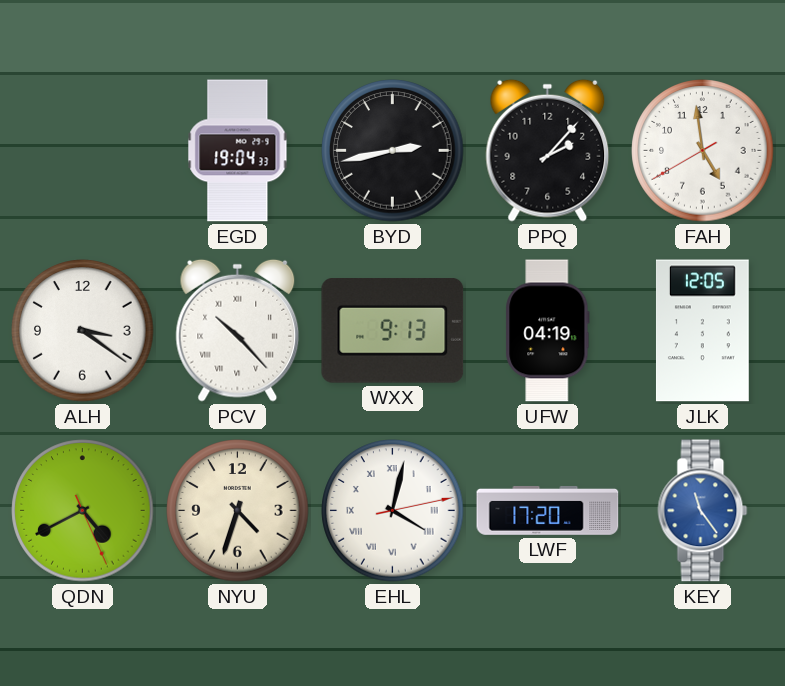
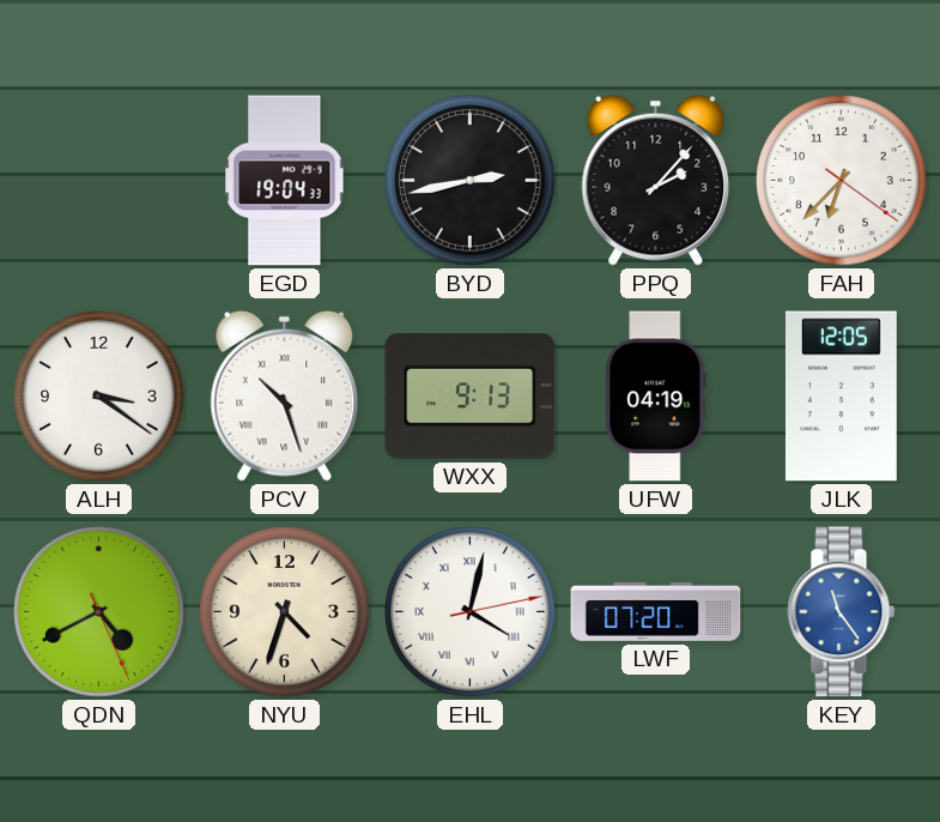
FAH: 4:58 -> 6:37 (842, 181)
PCV: 10:23 -> 10:27 (285, 395)
LWF: 17:20 -> 07:20 (656, 611)
